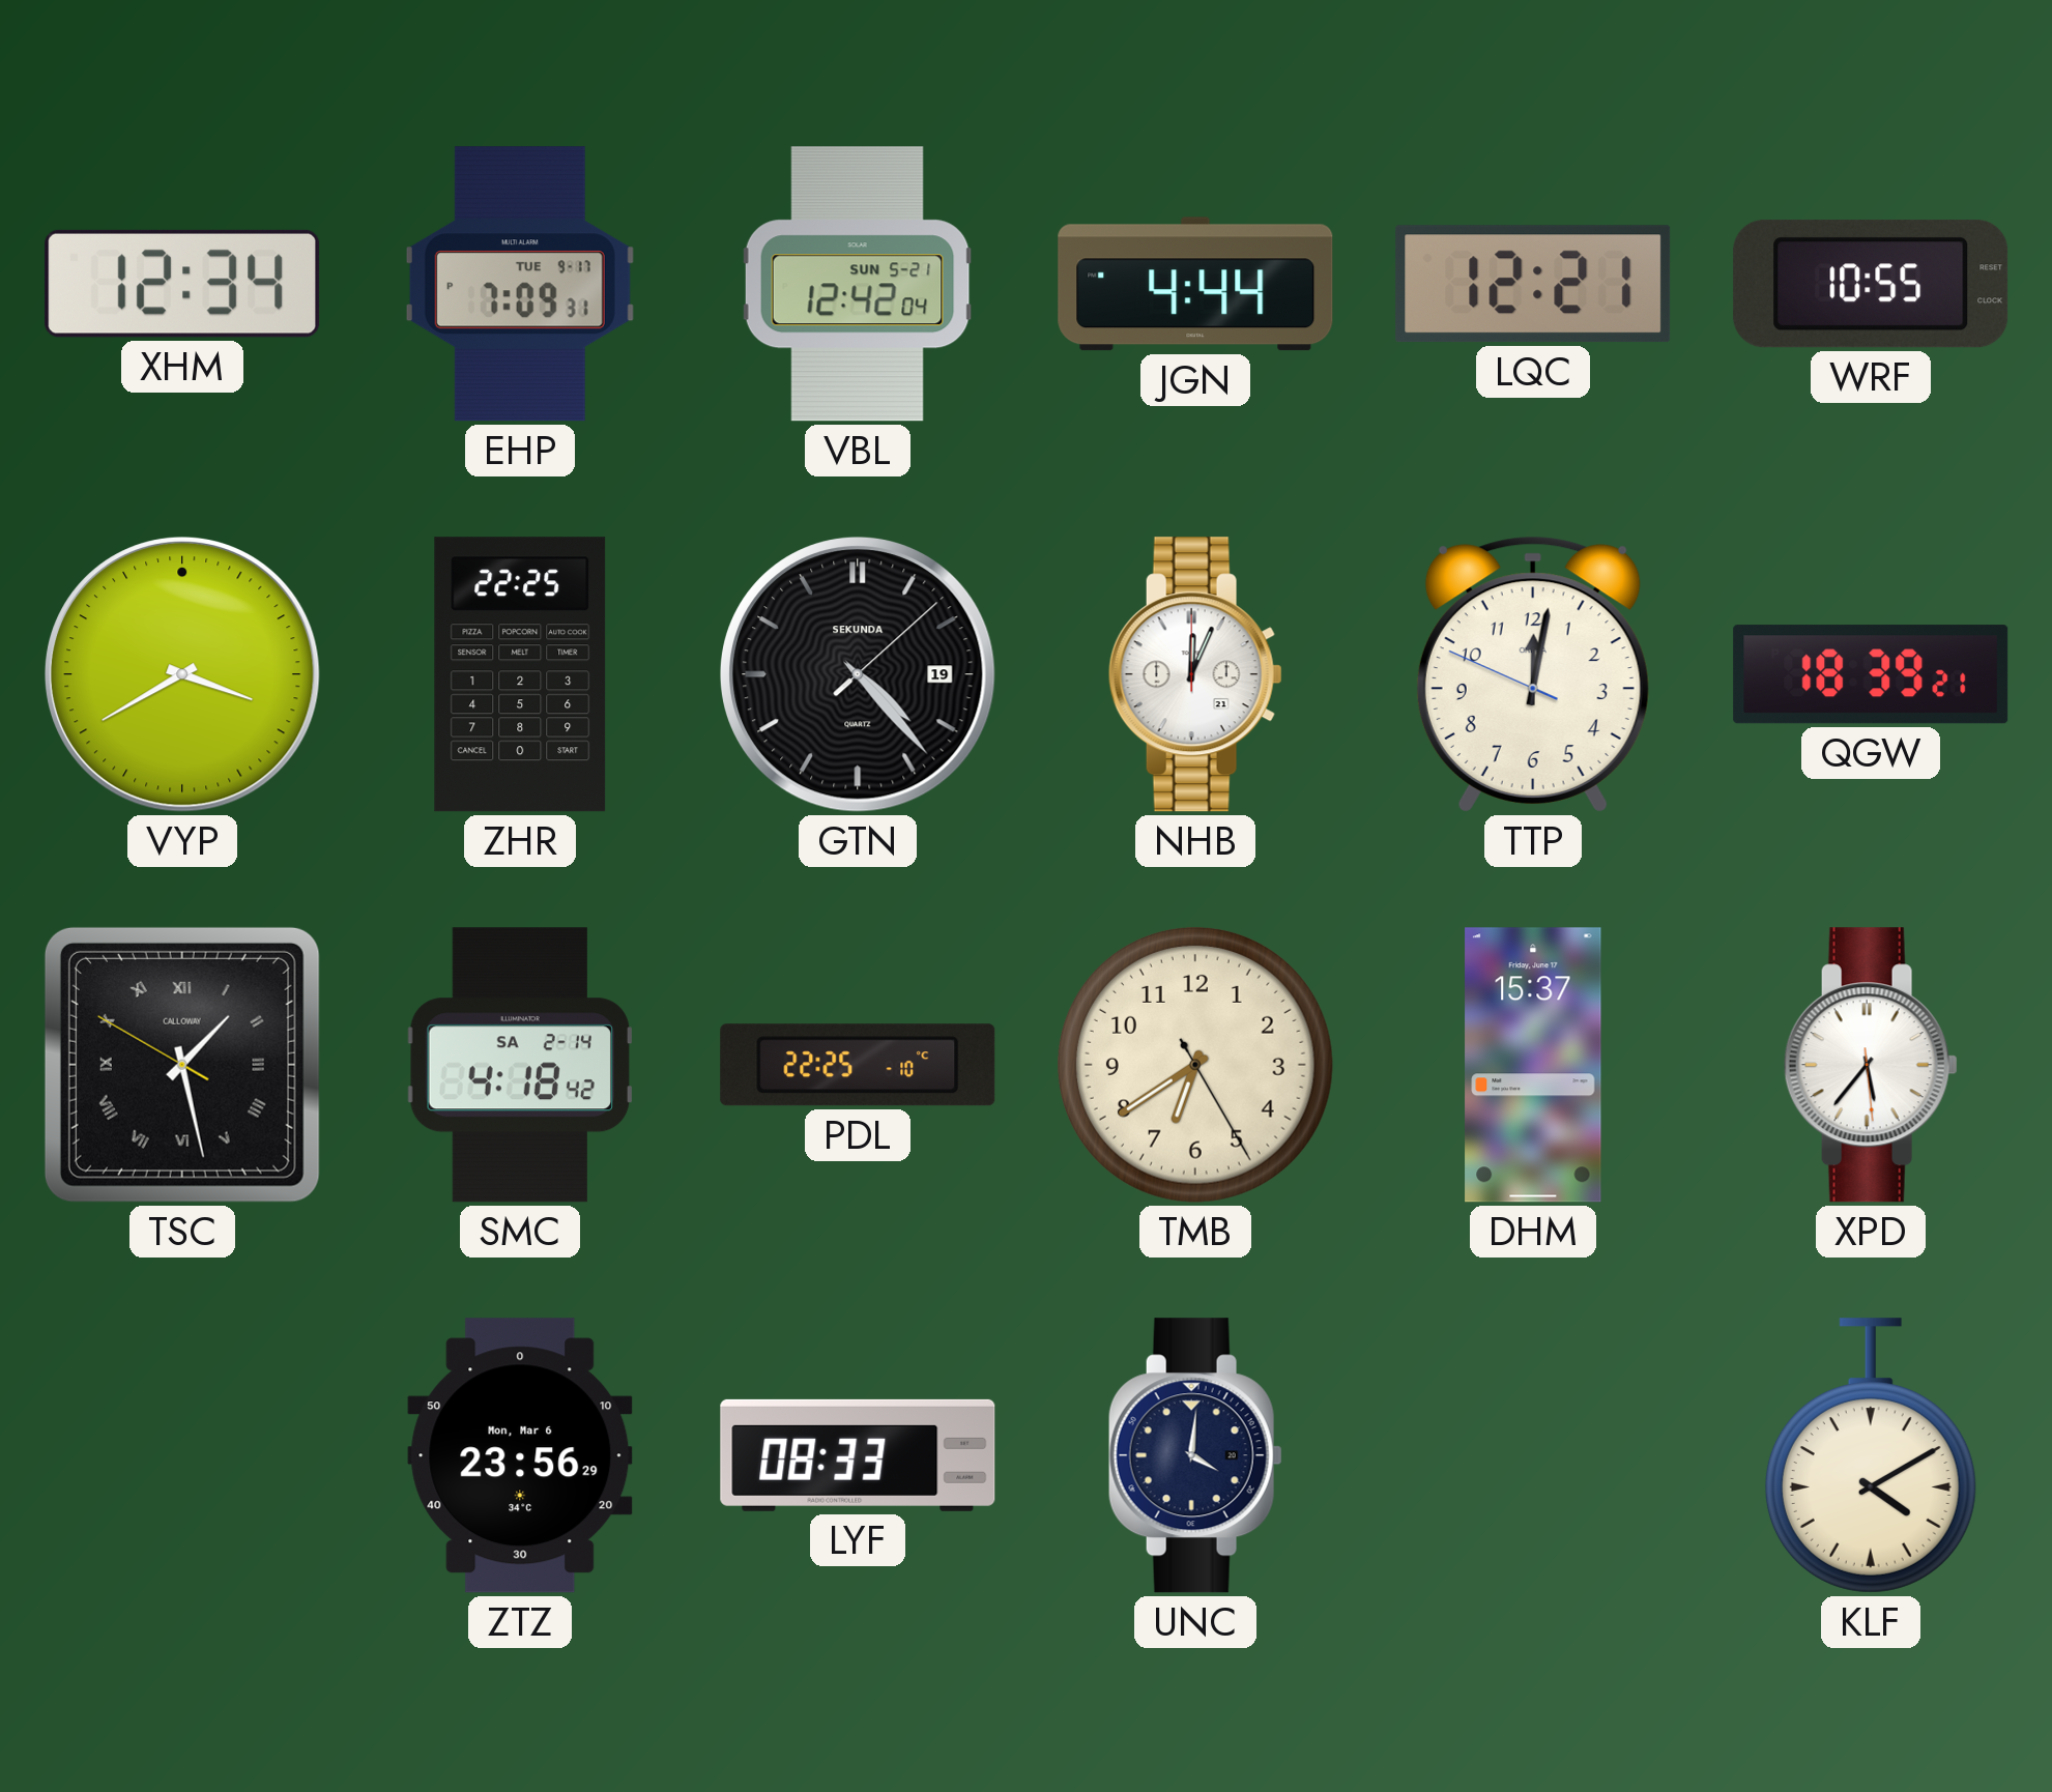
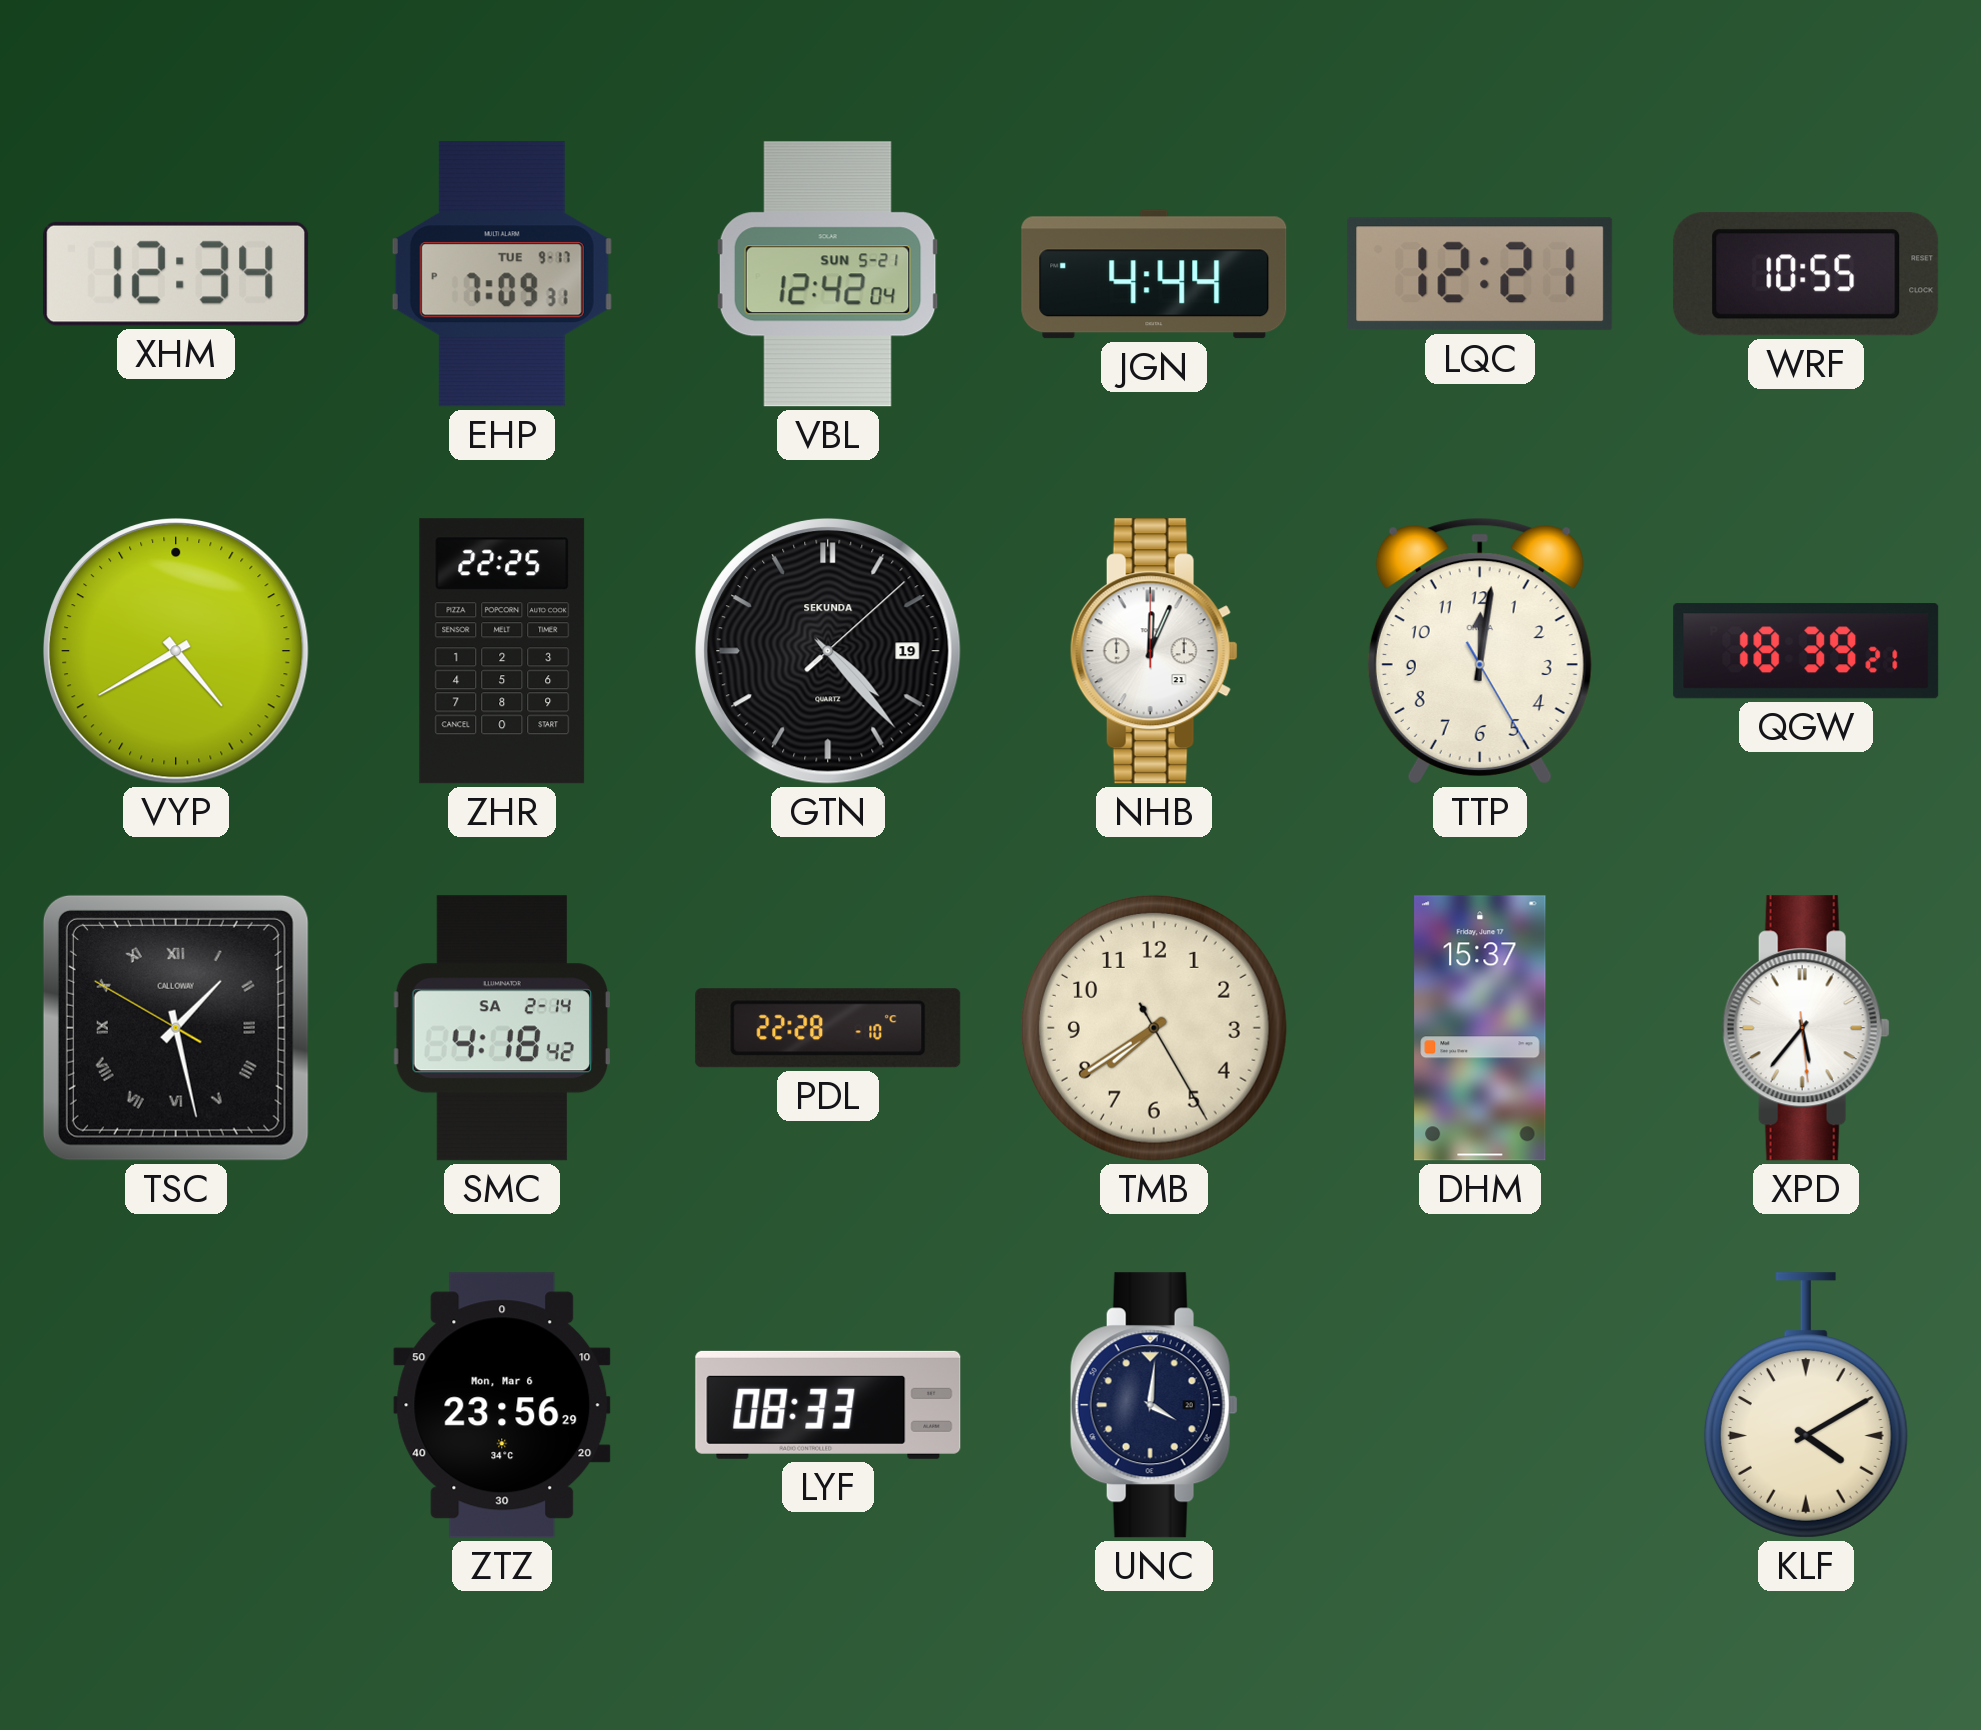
VYP: 3:40 -> 4:40 (177, 652)
TTP: 12:01:49 -> 12:01:25 (1480, 651)
PDL: 22:25 -> 22:28 (828, 1028)
TMB: 6:39 -> 7:39 (1154, 1028)
